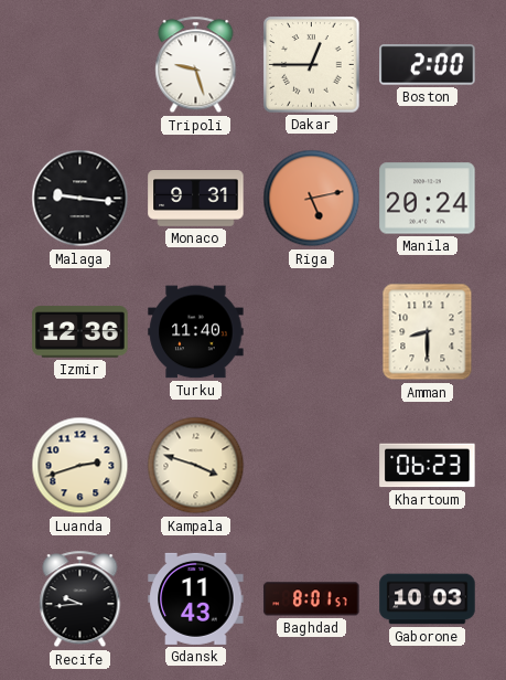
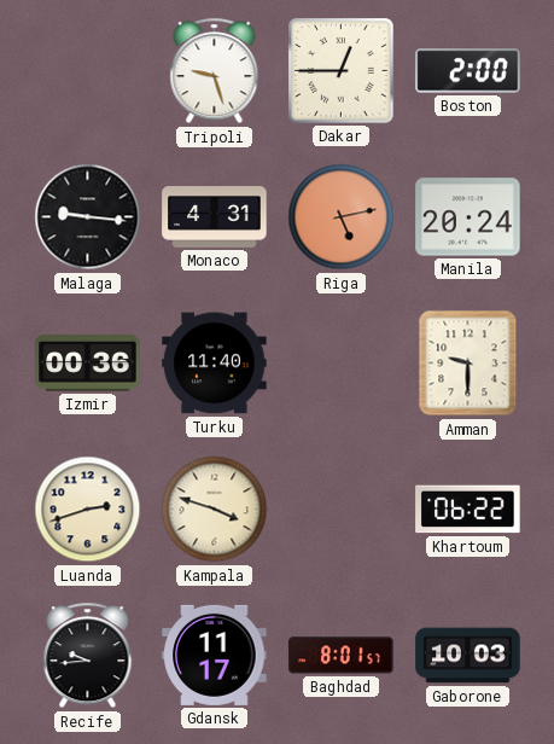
Monaco: 9:31 -> 4:31 (215, 217)
Izmir: 12:36 -> 00:36 (88, 364)
Amman: 8:30 -> 9:30 (468, 364)
Khartoum: 06:23 -> 06:22 (468, 510)
Gdansk: 11:43 -> 11:17 (215, 655)
